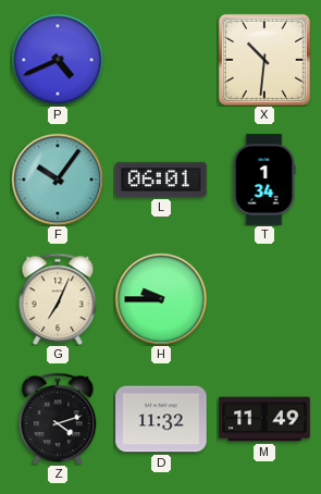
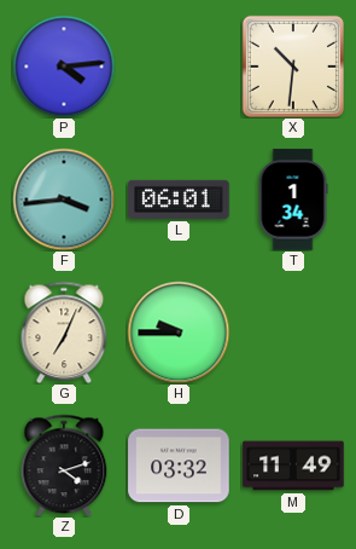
P: 4:41 -> 4:14 (64, 67)
F: 10:06 -> 3:44 (64, 200)
D: 11:32 -> 03:32 (179, 466)
